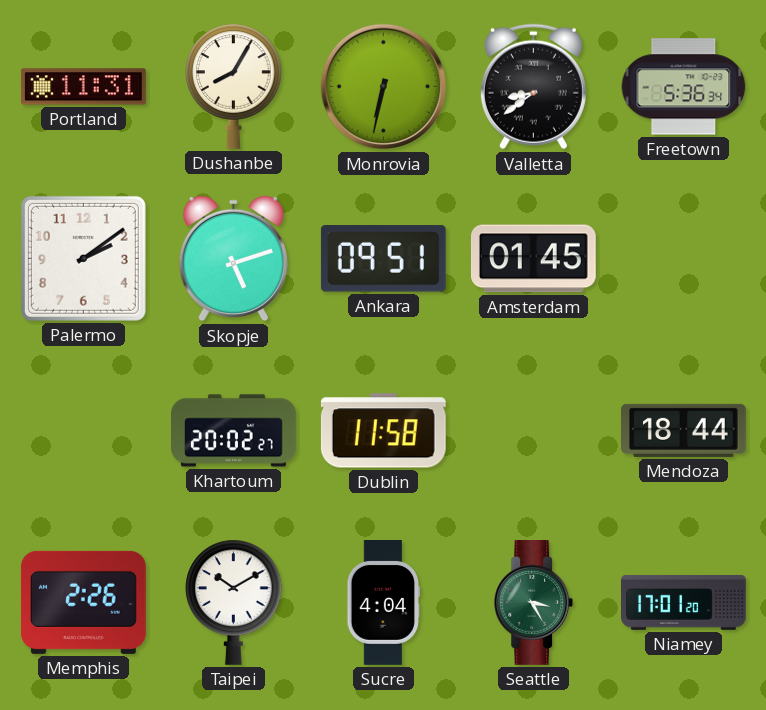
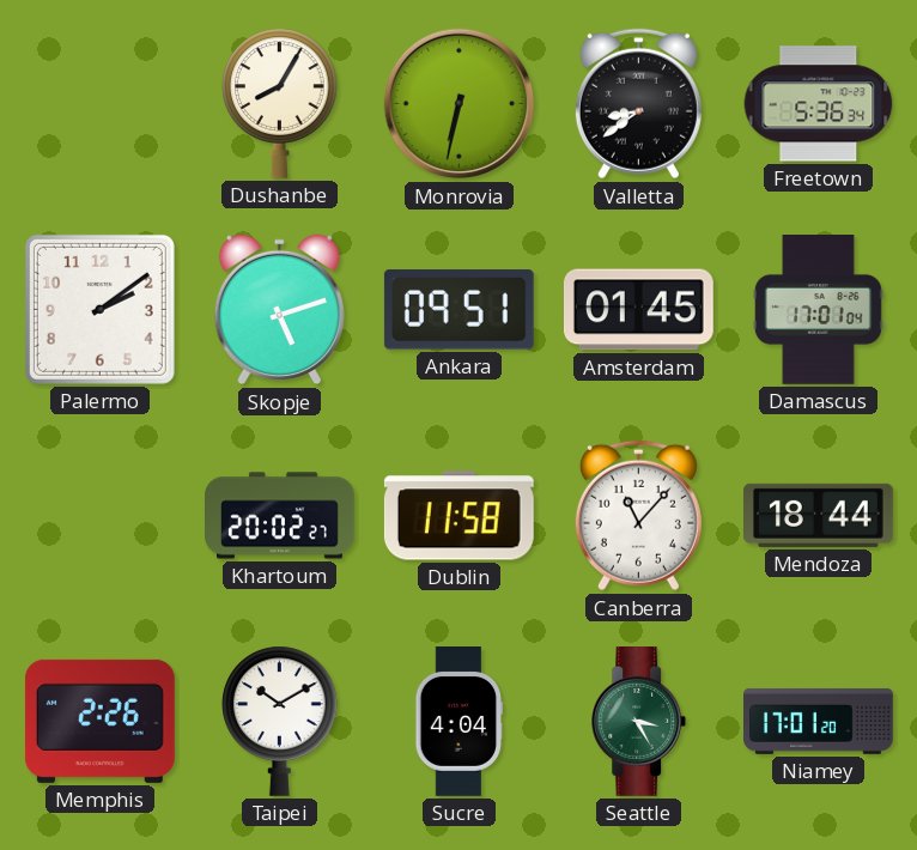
Portland: 11:31 -> none (84, 87)
Damascus: none -> 17:01 (818, 310)
Canberra: none -> 11:07 (638, 516)
